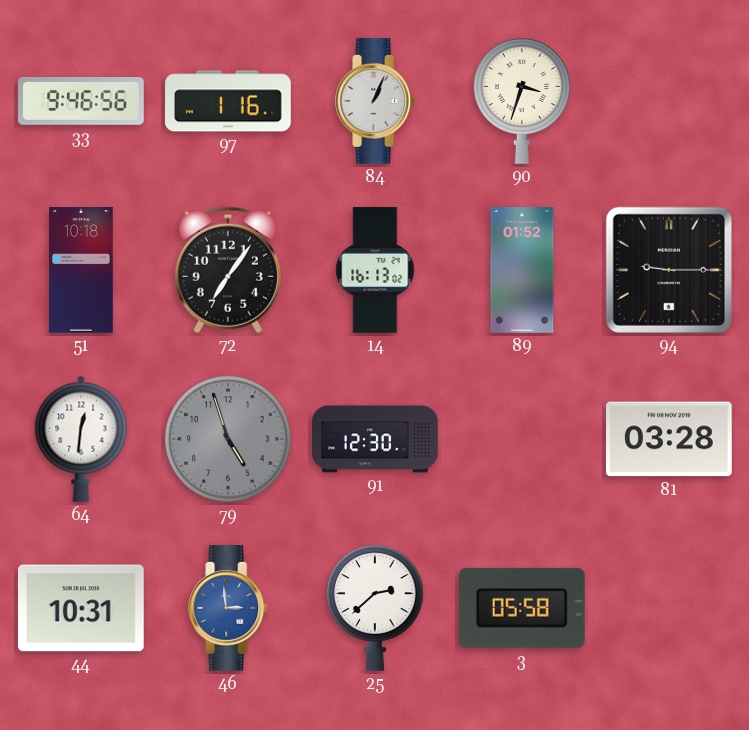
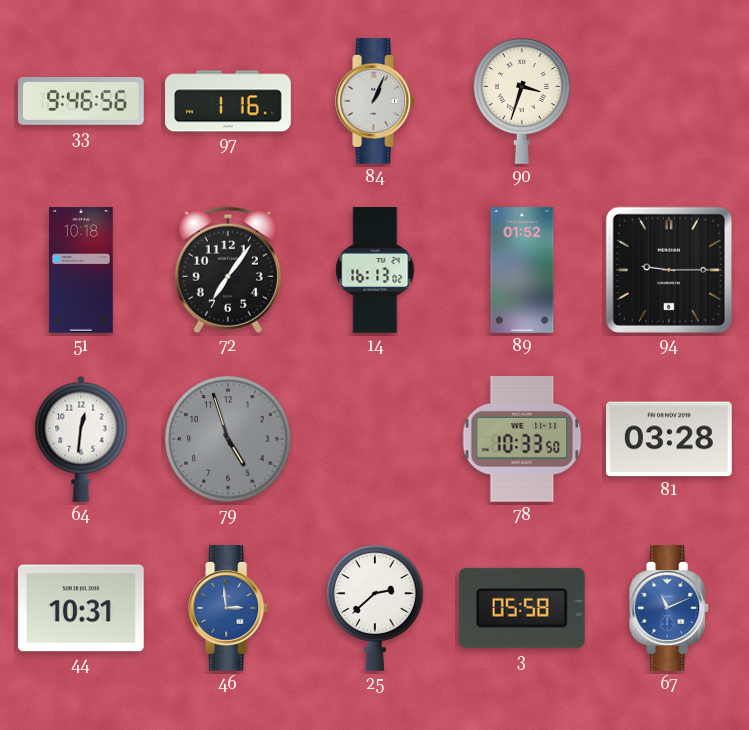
91: 12:30 -> none (375, 439)
78: none -> 10:33 (522, 439)
67: none -> 11:11 (670, 609)
